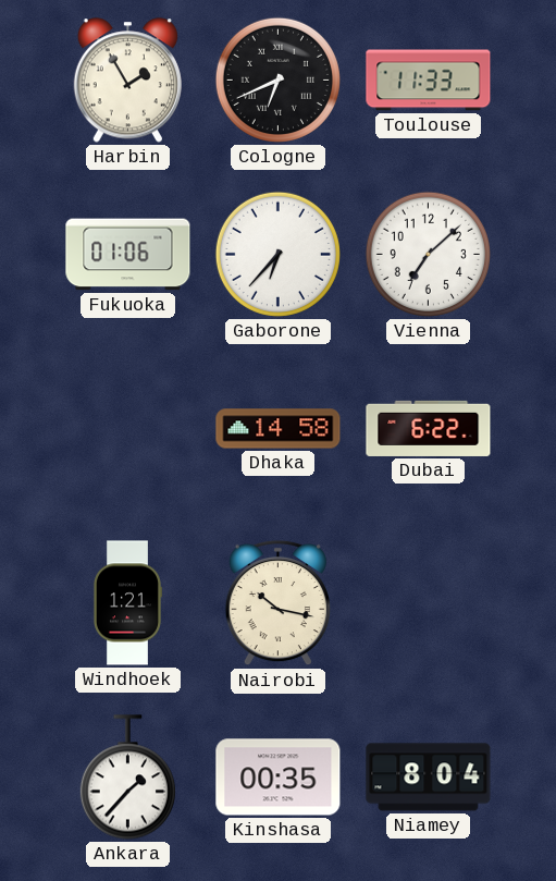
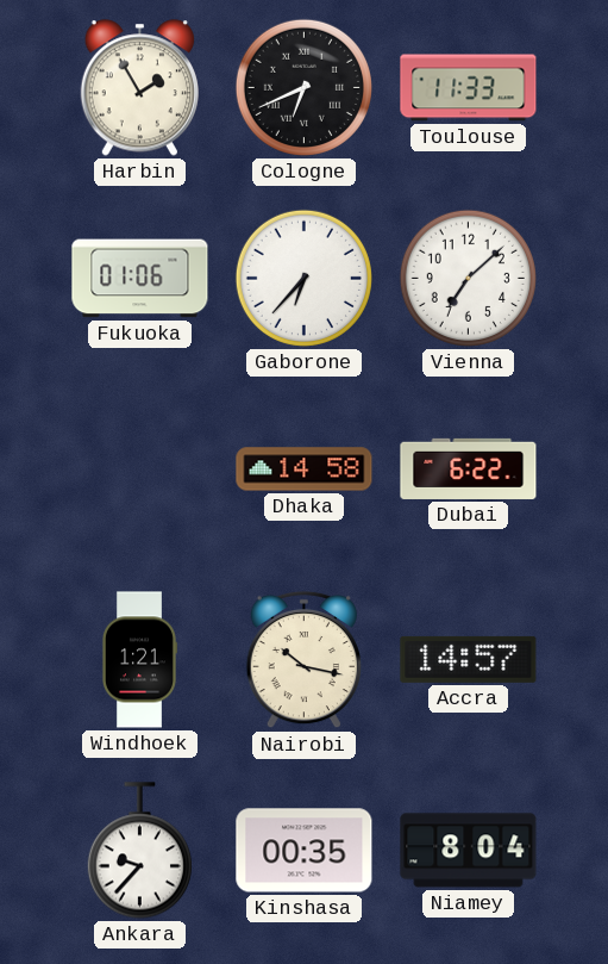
Accra: none -> 14:57 (469, 659)
Ankara: 1:37 -> 9:37 (139, 851)
